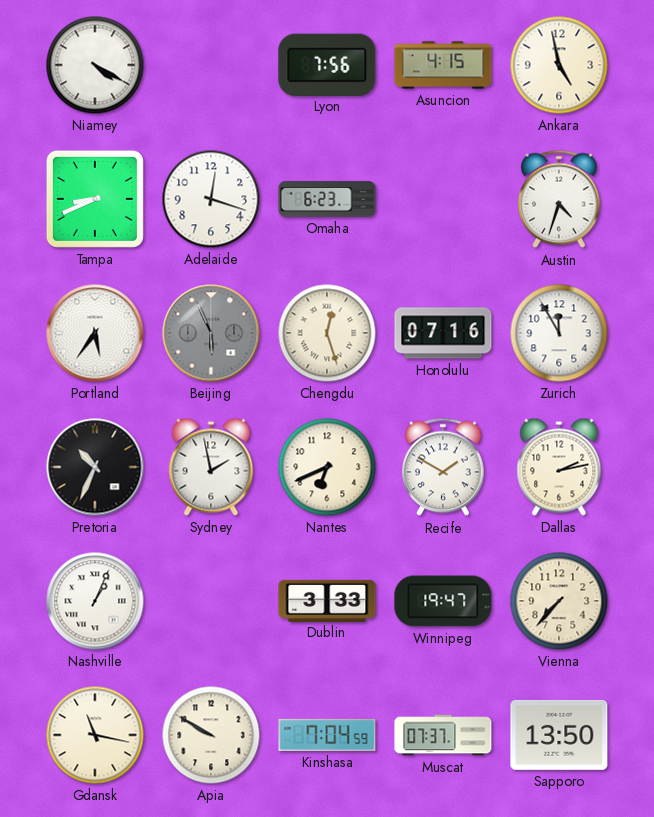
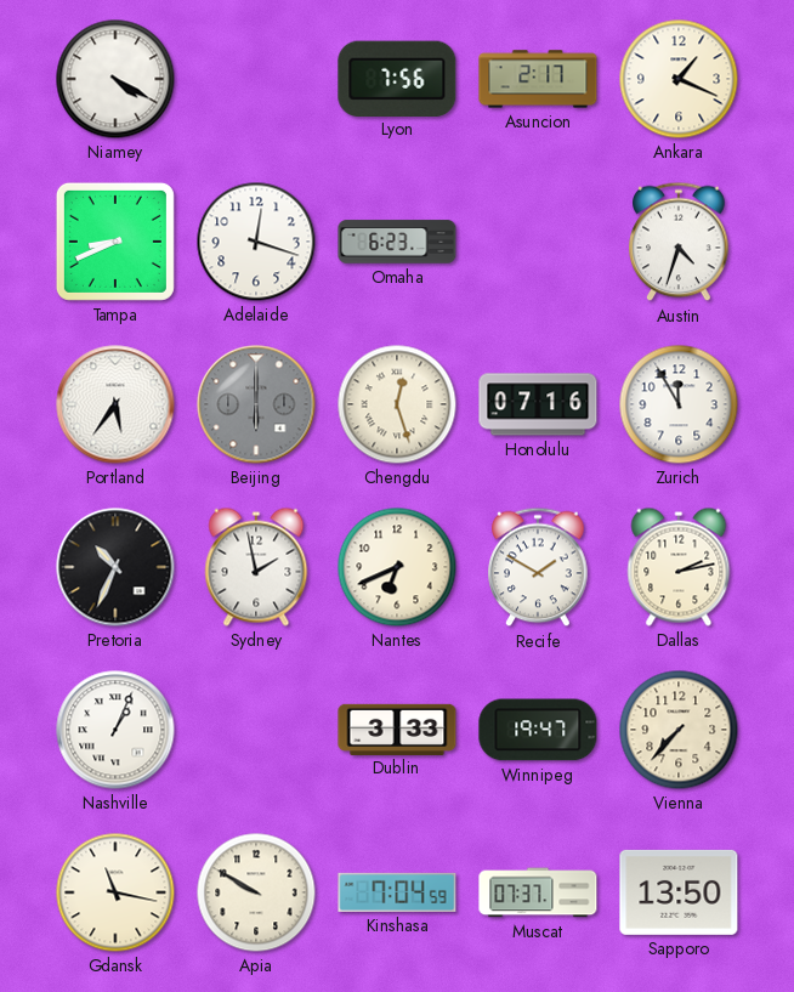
Asuncion: 4:15 -> 2:17 (538, 79)
Ankara: 4:58 -> 1:19 (679, 79)
Beijing: 5:56 -> 6:00 (256, 404)
